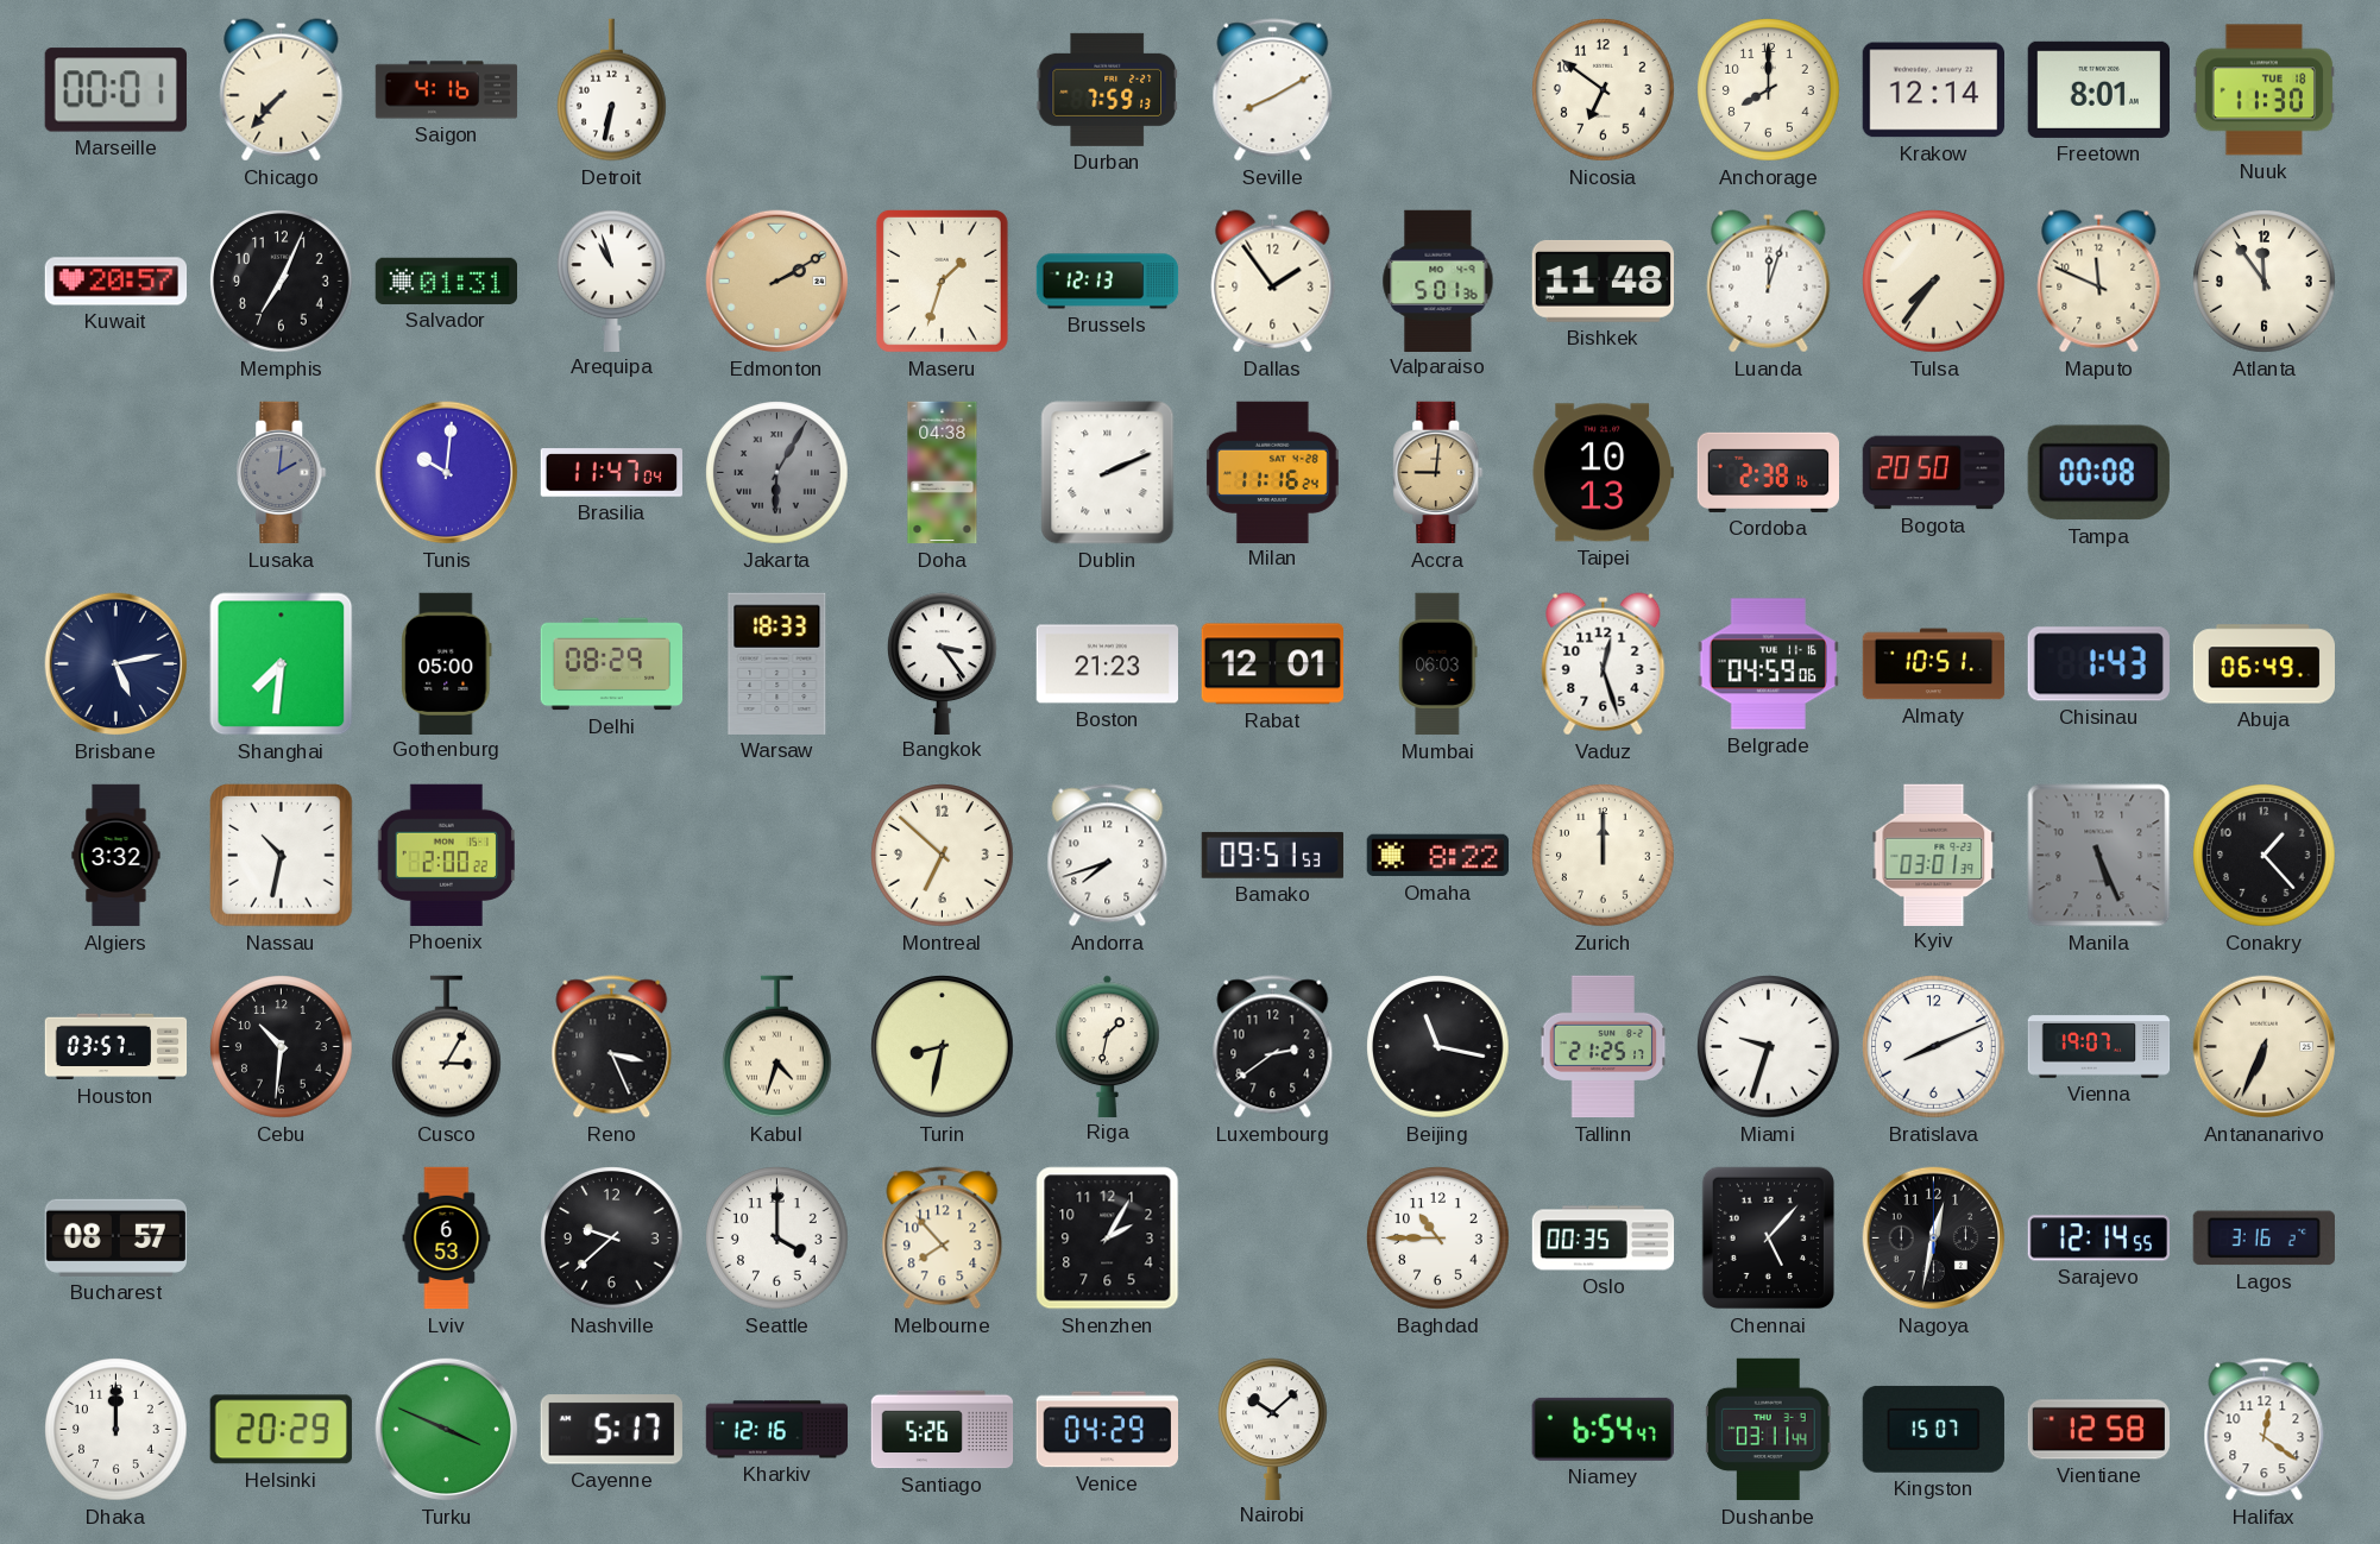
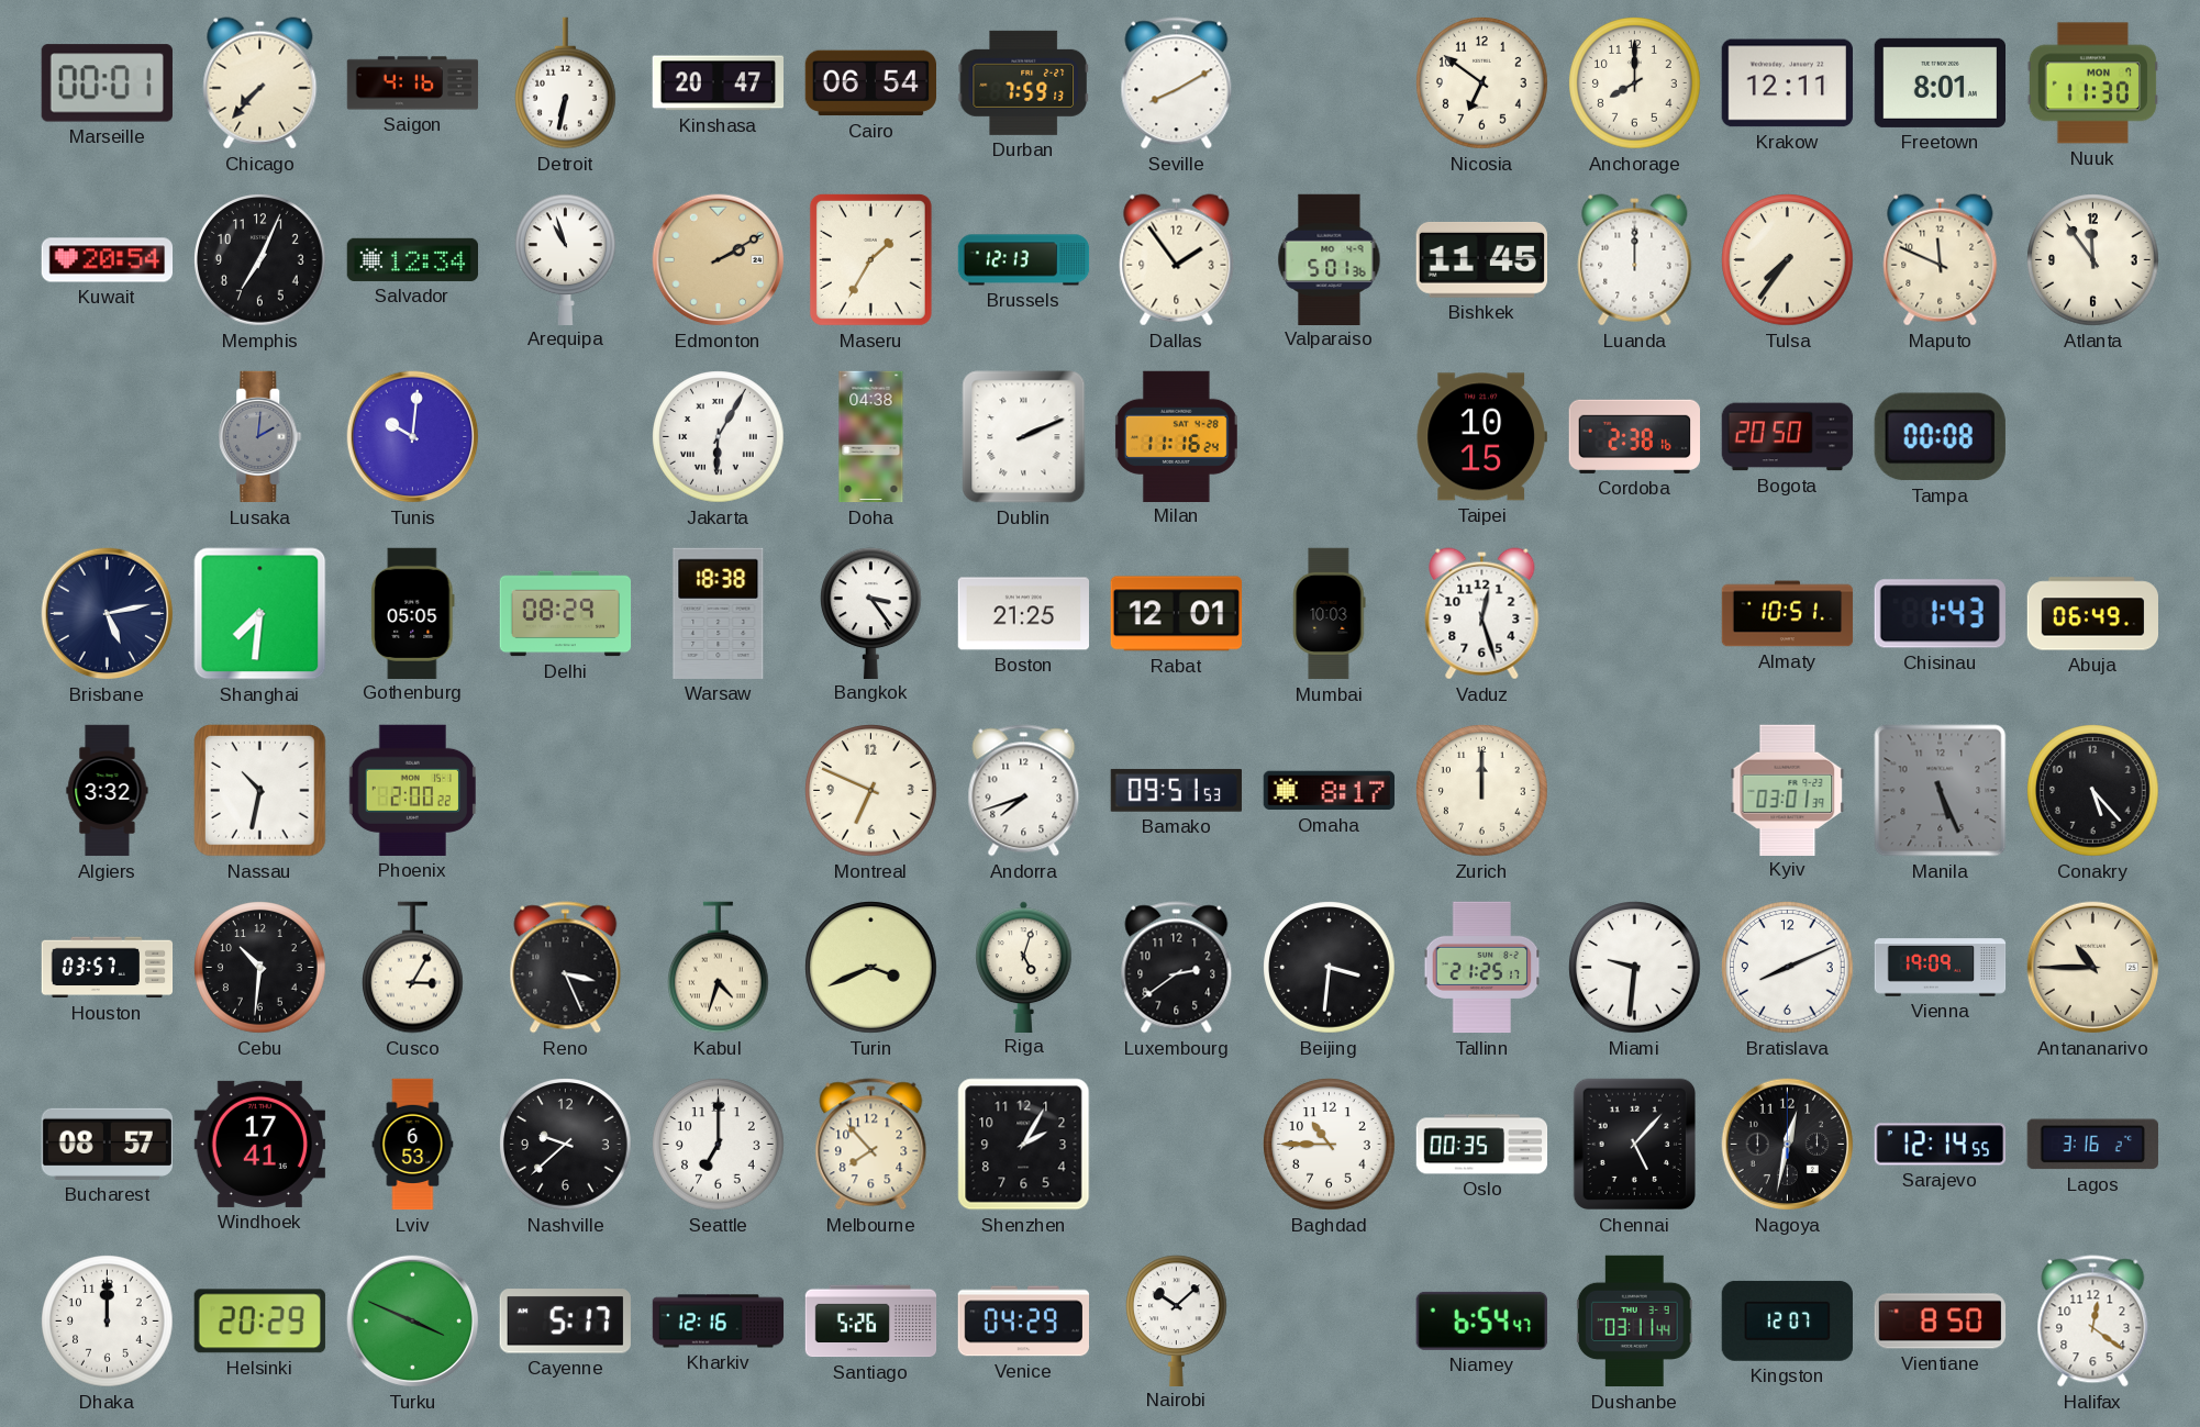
Kinshasa: none -> 20:47 (718, 83)
Cairo: none -> 06:54 (870, 83)
Krakow: 12:14 -> 12:11 (1787, 83)
Nuuk date: TUE 18 -> MON 7 (2092, 83)
Kuwait: 20:57 -> 20:54 (108, 260)
Salvador: 01:31 -> 12:34 (412, 259)
Maseru: 1:33 -> 1:35 (870, 259)
Bishkek: 11:48 -> 11:45 (1481, 259)
Luanda: 12:03 -> 12:00 (1635, 260)
Brasilia: 11:47 -> none (611, 473)
Jakarta dial: grey -> white (719, 437)
Accra: 9:01 -> none (1438, 473)
Taipei: 10:13 -> 10:15 (1481, 437)
Gothenburg: 05:00 -> 05:05 (413, 613)
Warsaw: 18:33 -> 18:38 (719, 613)
Boston: 21:23 -> 21:25 (1023, 614)
Mumbai: 06:03 -> 10:03 (1330, 614)
Belgrade: 04:59 -> none (1768, 664)
Montreal: 6:52 -> 6:49 (871, 791)
Omaha: 8:22 -> 8:17 (1329, 791)
Conakry: 1:23 -> 5:23 (2093, 791)
Turin: 8:32 -> 3:41 (871, 968)
Riga: 1:32 -> 5:03 (1024, 967)
Beijing: 11:17 -> 3:31 (1330, 968)
Miami: 9:33 -> 9:31 (1635, 968)
Vienna: 19:07 -> 19:09 (1941, 968)
Antananarivo: 6:34 -> 10:45 (2093, 968)
Windhoek: none -> 17:41 (259, 1144)
Seattle: 4:00 -> 7:00 (719, 1145)
Kingston: 15:07 -> 12:07 (1787, 1320)
Vientiane: 12:58 -> 8:50 (1941, 1322)
